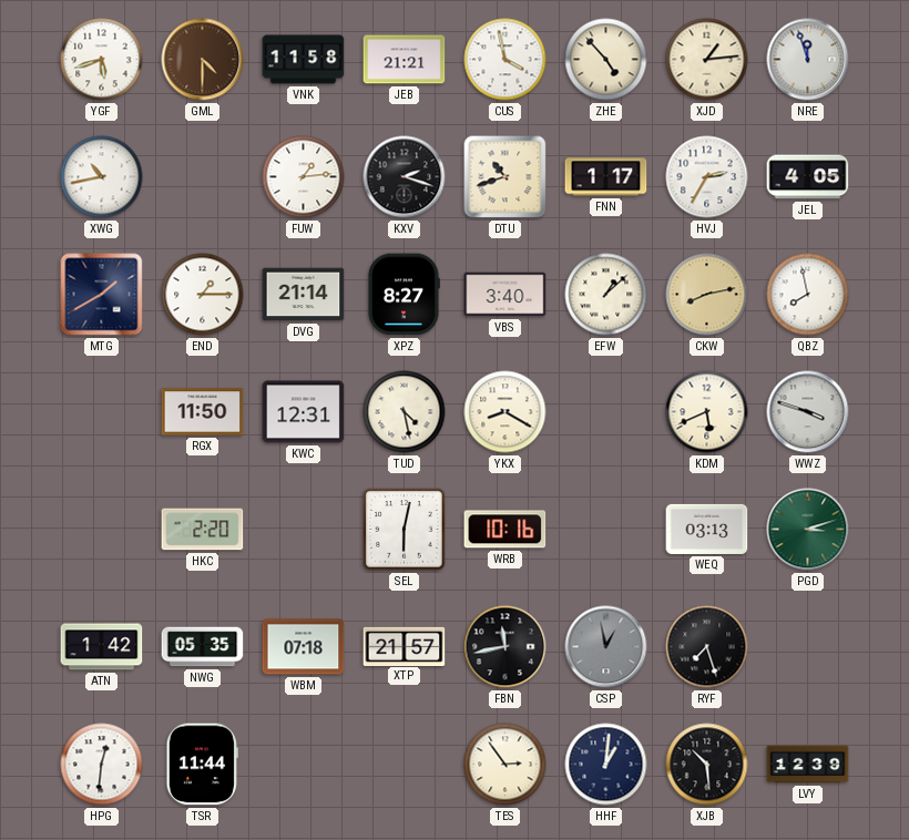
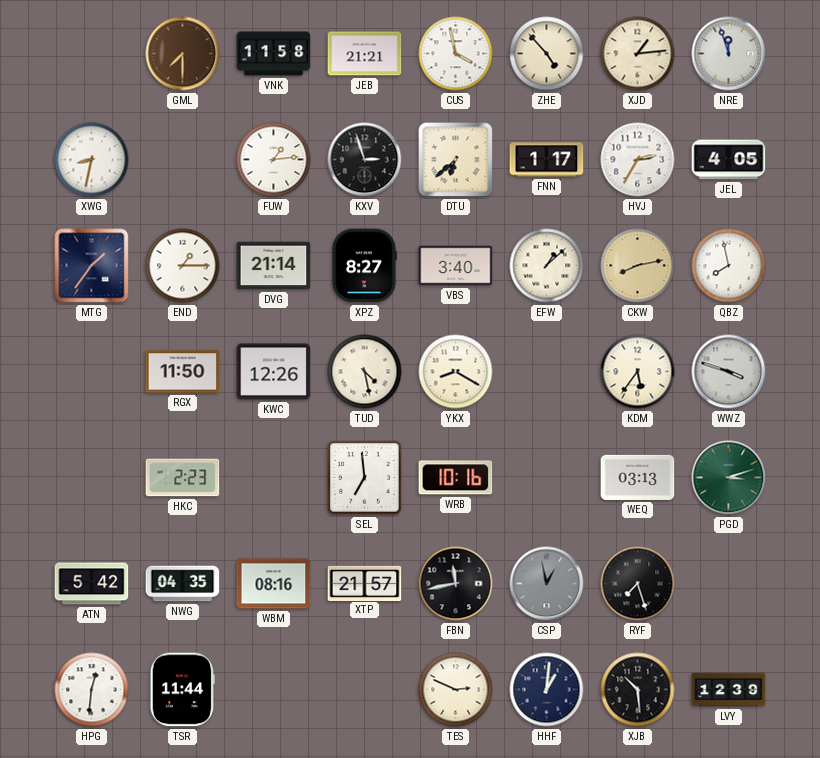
YGF: 5:42 -> none (102, 60)
GML: 4:30 -> 7:30 (183, 54)
XWG: 10:43 -> 8:32 (92, 160)
KXV: 2:18 -> 2:57 (365, 160)
DTU: 10:42 -> 6:38 (456, 160)
MTG: 1:40 -> 1:36 (92, 266)
KWC: 12:31 -> 12:26 (274, 372)
KDM: 5:41 -> 5:36 (638, 372)
HKC: 2:20 -> 2:23 (183, 478)
SEL: 6:02 -> 6:59 (365, 478)
ATN: 1:42 -> 5:42 (92, 584)
NWG: 05:35 -> 04:35 (183, 584)
WBM: 07:18 -> 08:16 (274, 584)
TES: 2:54 -> 2:49 (456, 690)
